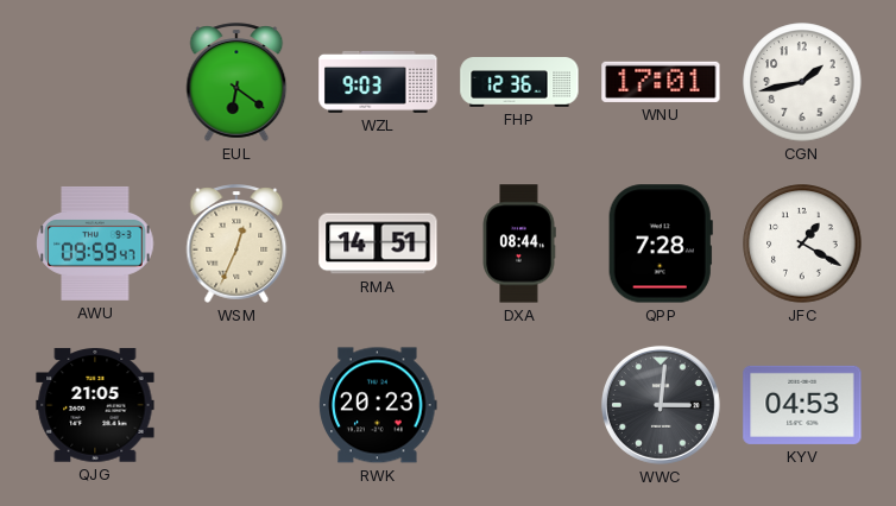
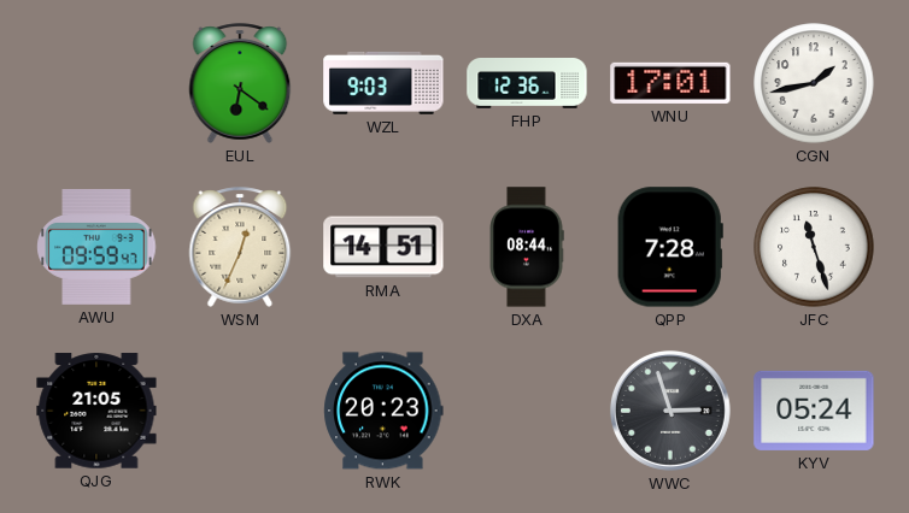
JFC: 1:20 -> 11:27 (814, 247)
WWC: 3:01 -> 2:57 (670, 411)
KYV: 04:53 -> 05:24 (814, 411)
